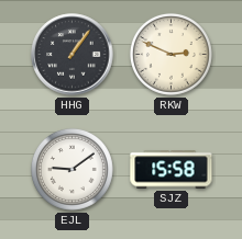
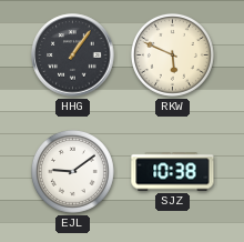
RKW: 2:49 -> 5:49 (172, 54)
SJZ: 15:58 -> 10:38 (173, 172)
